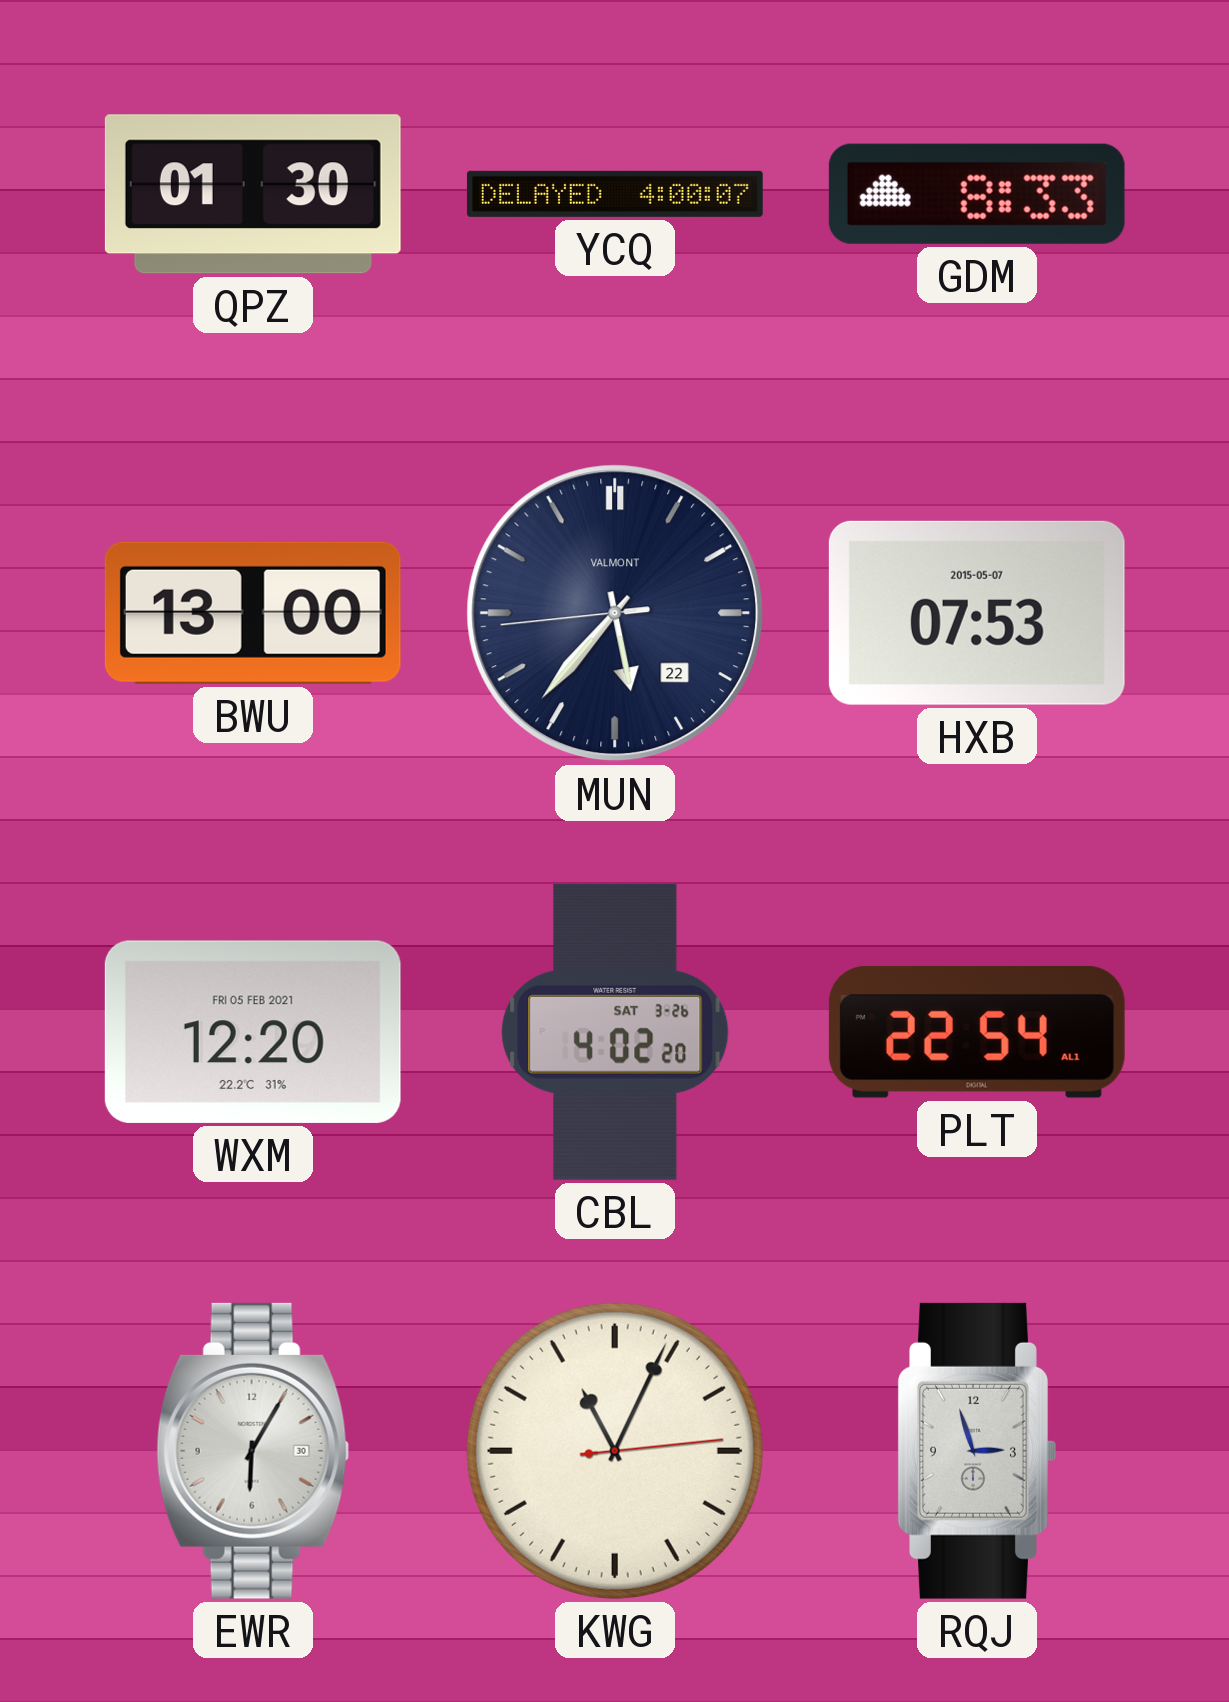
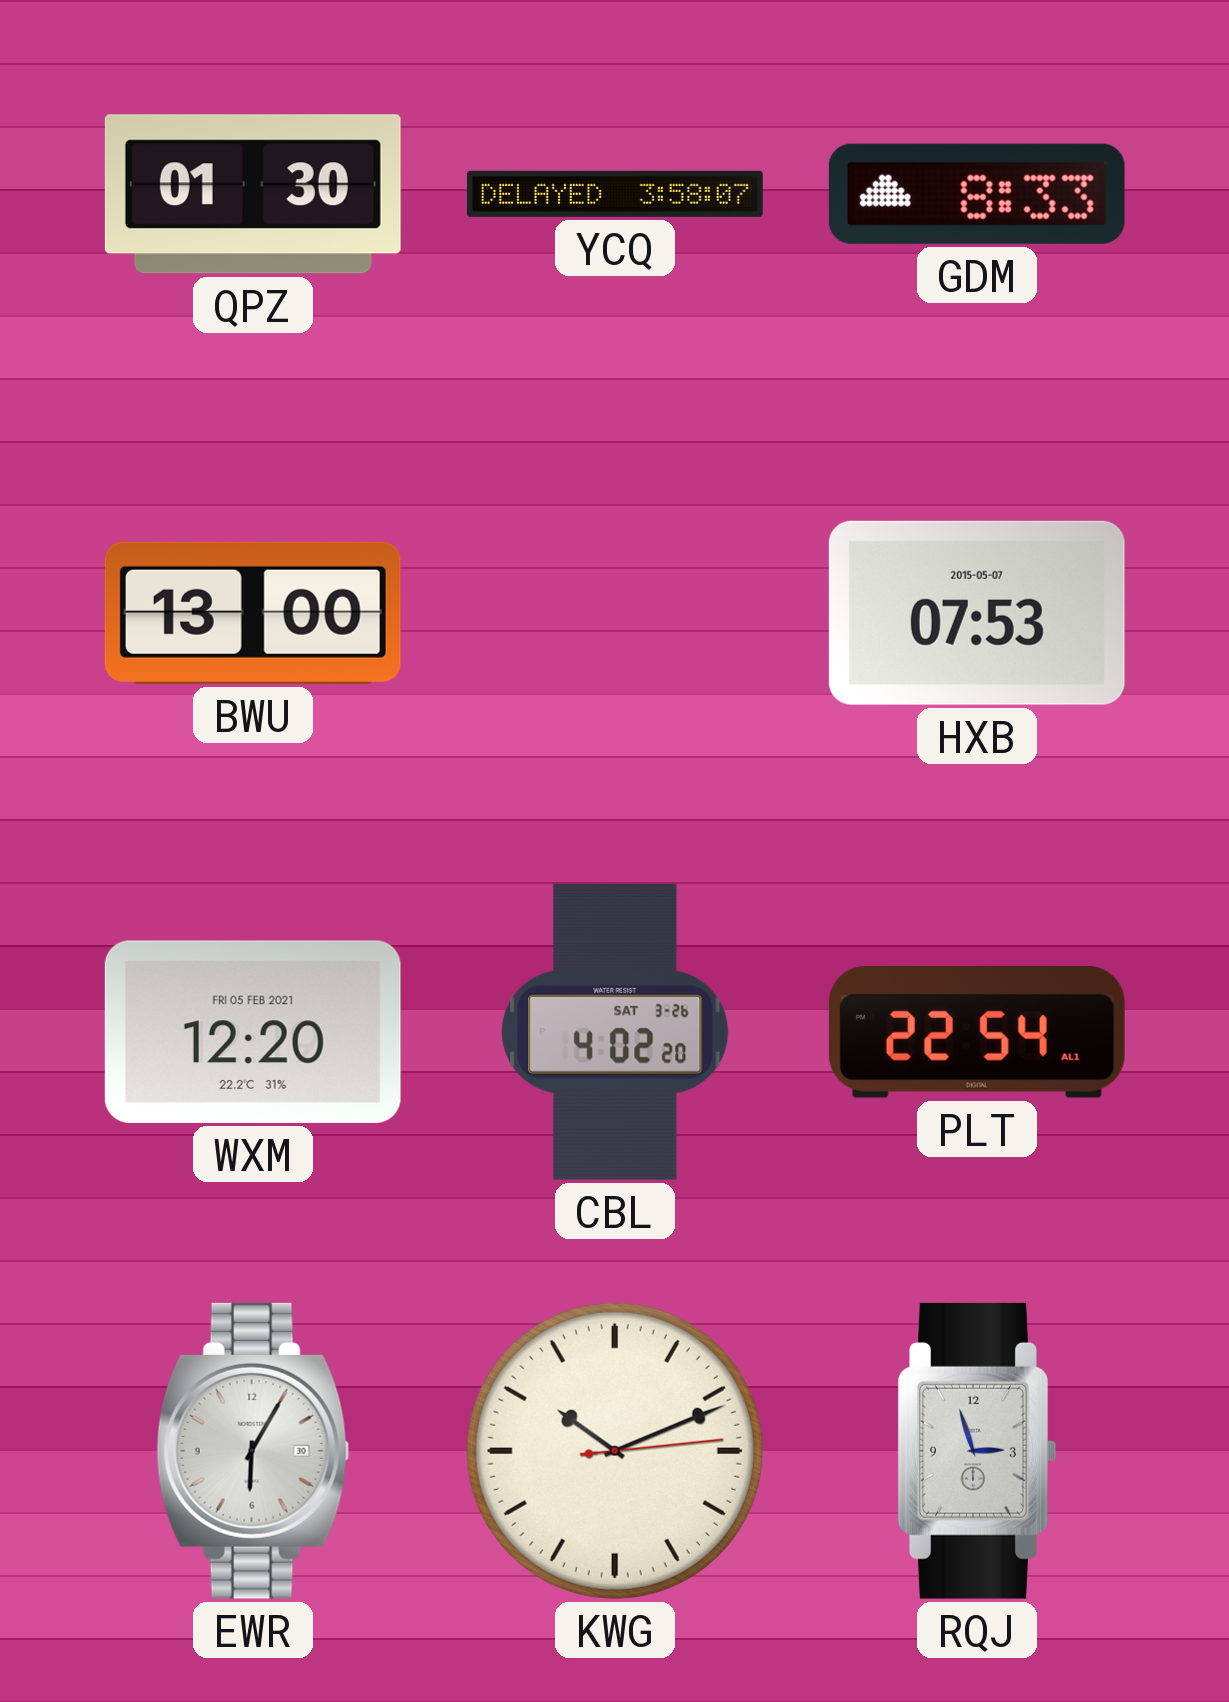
YCQ: 4:00 -> 3:58 (615, 194)
MUN: 5:36 -> none (615, 613)
KWG: 11:04 -> 10:11 (615, 1451)
